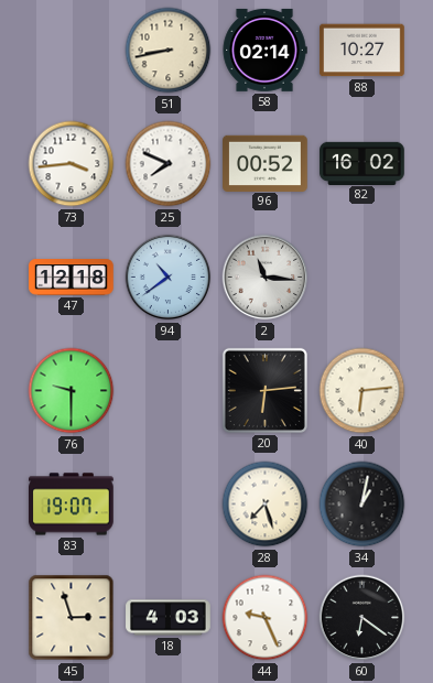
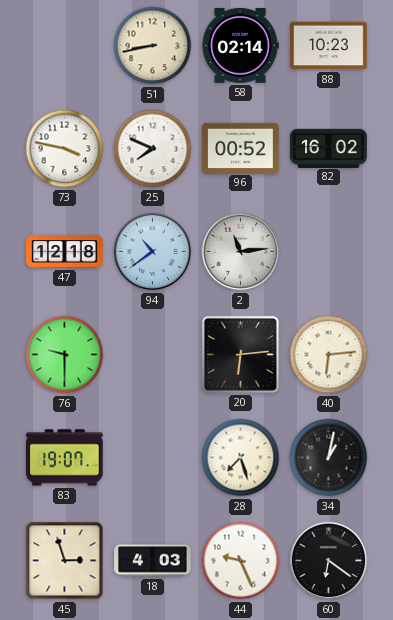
88: 10:27 -> 10:23 (329, 46)
73: 3:44 -> 3:47 (65, 149)
2: 11:16 -> 11:14 (241, 252)
